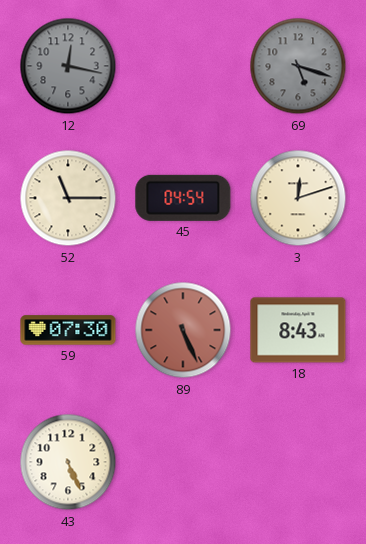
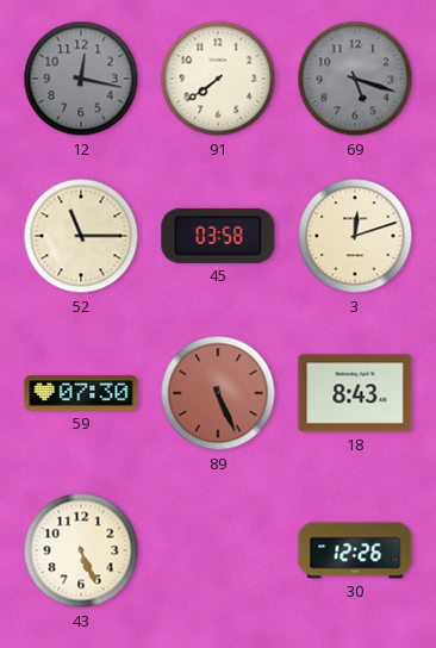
91: none -> 7:39 (218, 79)
45: 04:54 -> 03:58 (218, 236)
30: none -> 12:26 (355, 550)
